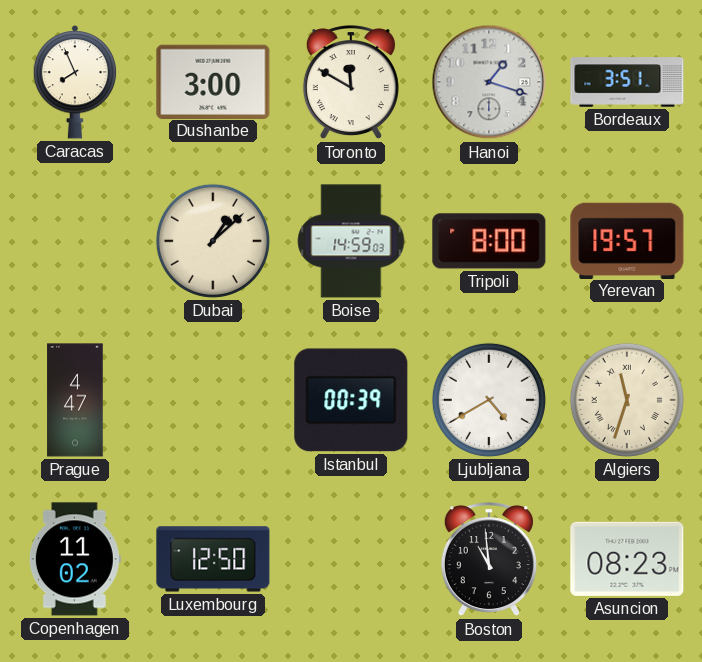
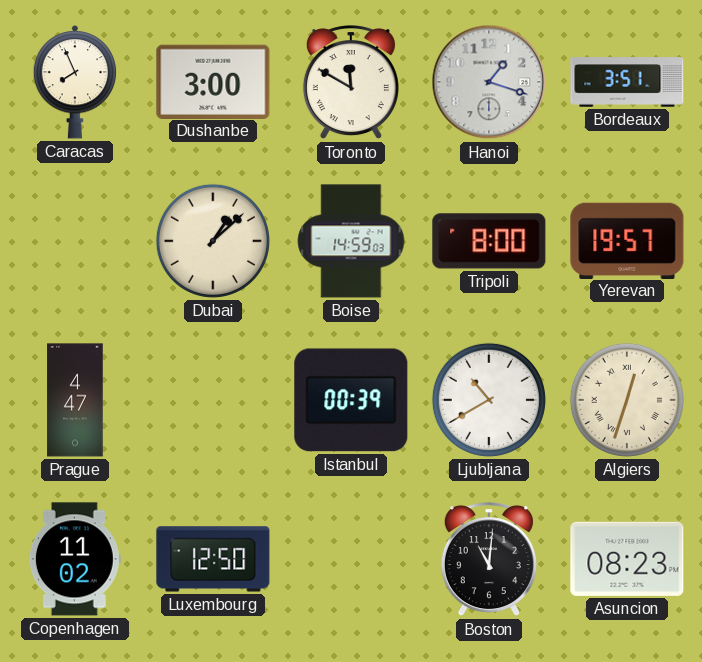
Ljubljana: 4:40 -> 10:40 (489, 400)
Algiers: 11:33 -> 12:33 (627, 400)
Boston: 10:59 -> 11:01 (489, 560)
